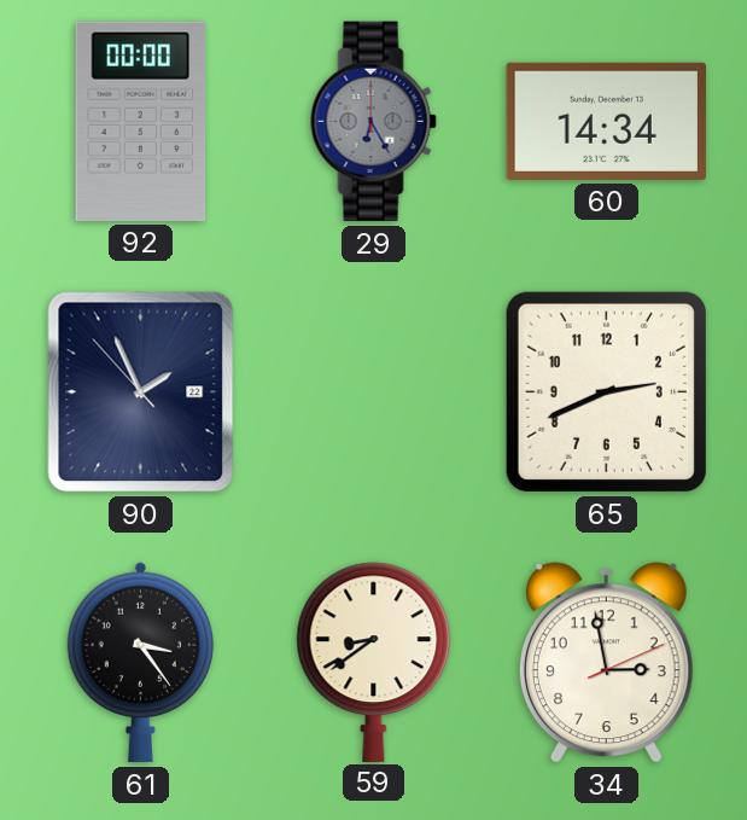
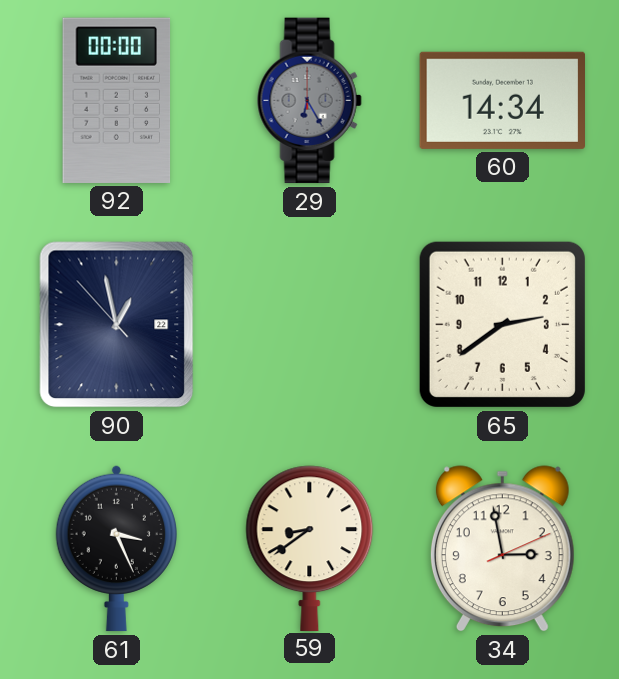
90: 1:55 -> 12:57 (117, 325)
65: 2:41 -> 2:39 (502, 324)
61: 3:24 -> 3:26 (116, 548)
